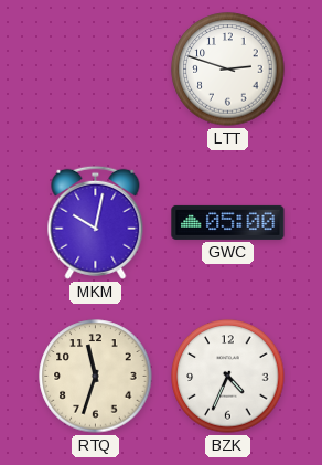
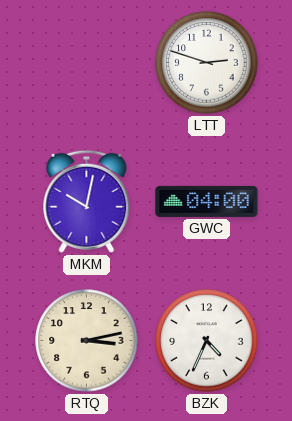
GWC: 05:00 -> 04:00 (207, 201)
RTQ: 11:33 -> 3:13 (87, 341)
